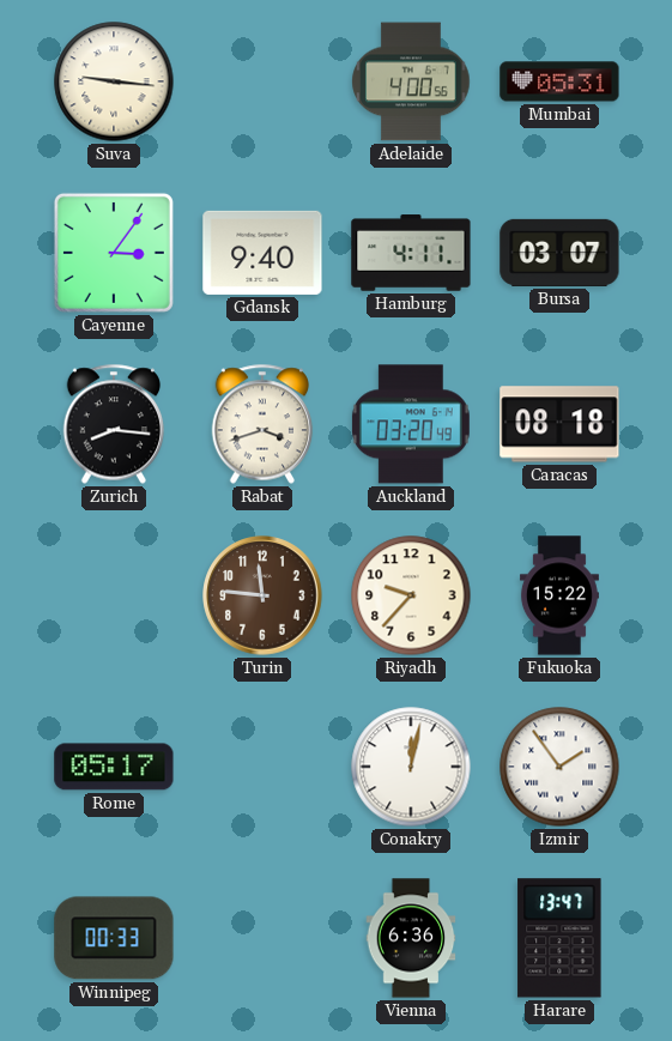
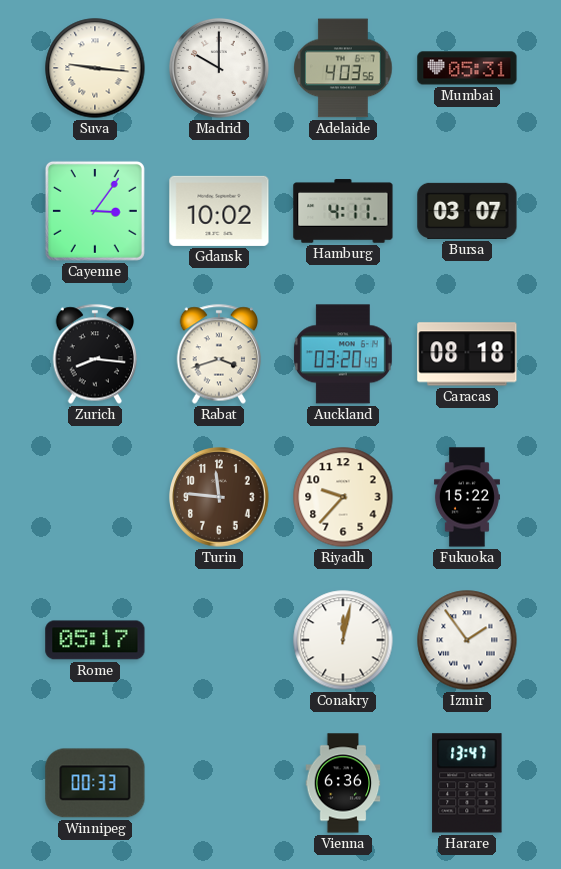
Madrid: none -> 10:00 (219, 68)
Adelaide: 4:00 -> 4:03 (343, 68)
Gdansk: 9:40 -> 10:02 (219, 211)
